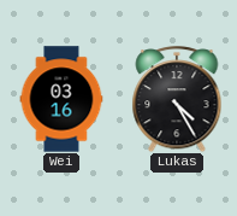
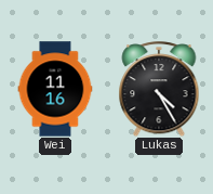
Wei: 03:16 -> 11:16 (55, 89)
